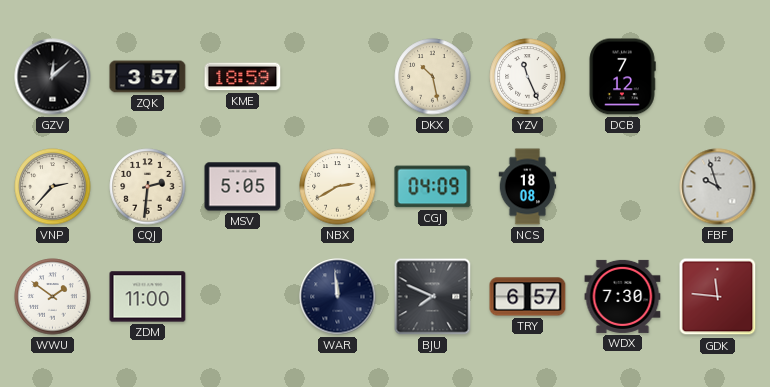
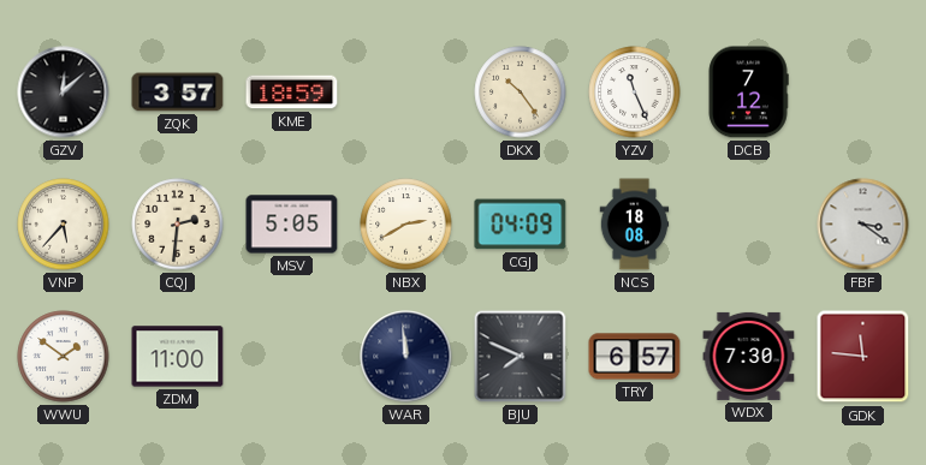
DKX: 10:28 -> 10:24 (521, 93)
VNP: 2:37 -> 5:37 (64, 225)
FBF: 9:57 -> 3:21 (863, 225)
